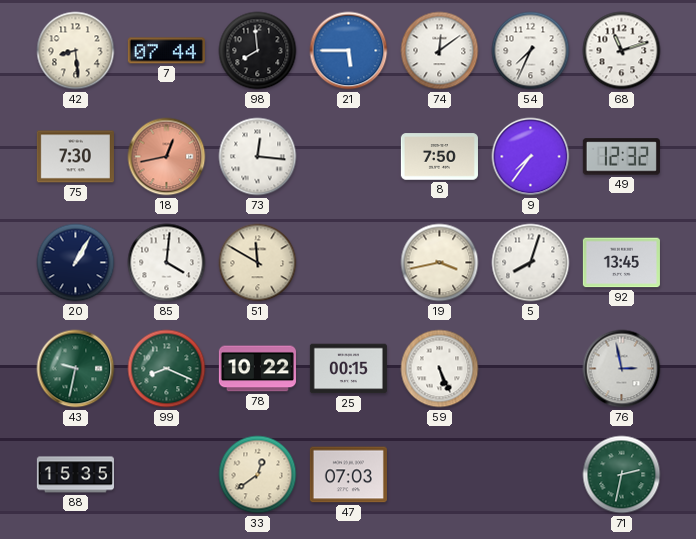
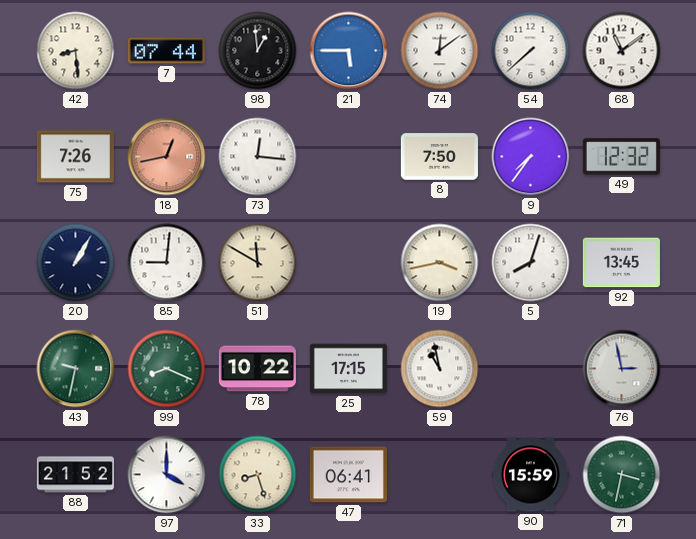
98: 7:59 -> 12:59 (258, 51)
54: 7:34 -> 7:38 (531, 51)
68: 11:12 -> 11:09 (622, 51)
75: 7:30 -> 7:26 (75, 157)
85: 4:01 -> 9:01 (167, 263)
25: 00:15 -> 17:15 (348, 369)
59: 5:26 -> 10:58 (440, 369)
88: 15:35 -> 21:52 (75, 475)
97: none -> 4:00 (167, 475)
33: 12:39 -> 8:27 (258, 475)
47: 07:03 -> 06:41 (348, 475)
90: none -> 15:59 (530, 475)
71: 2:32 -> 3:32 (622, 475)
